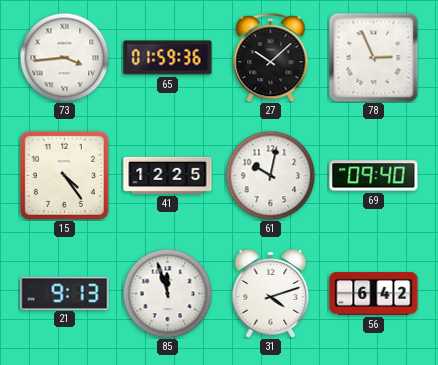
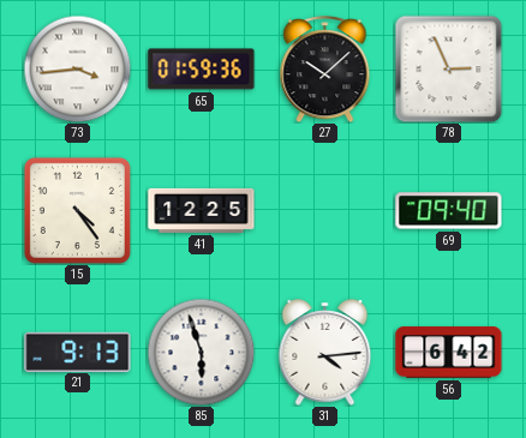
61: 10:02 -> none (270, 175)
85: 11:57 -> 5:57 (201, 352)
31: 4:12 -> 4:14 (325, 353)
